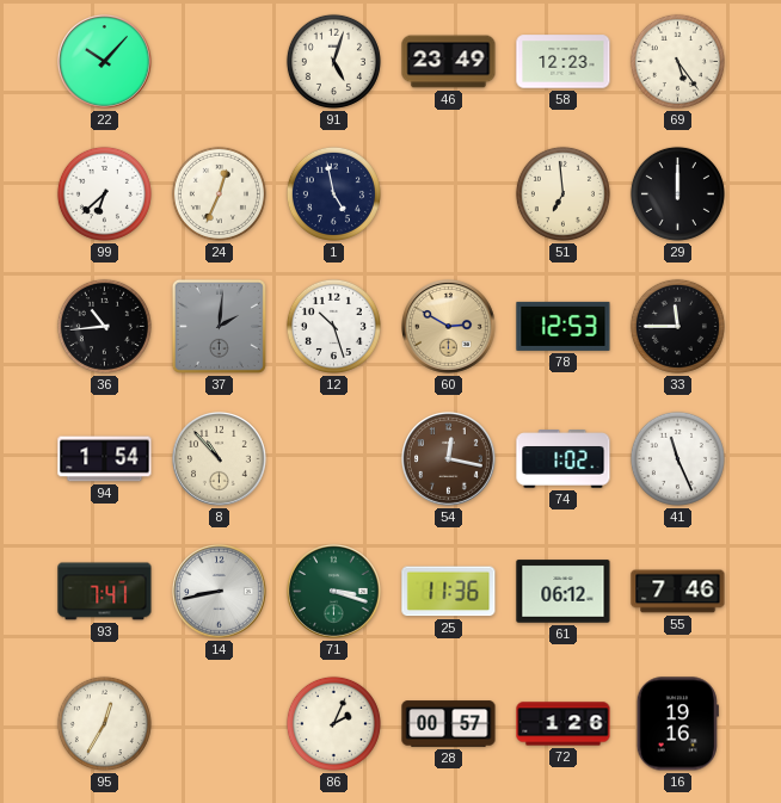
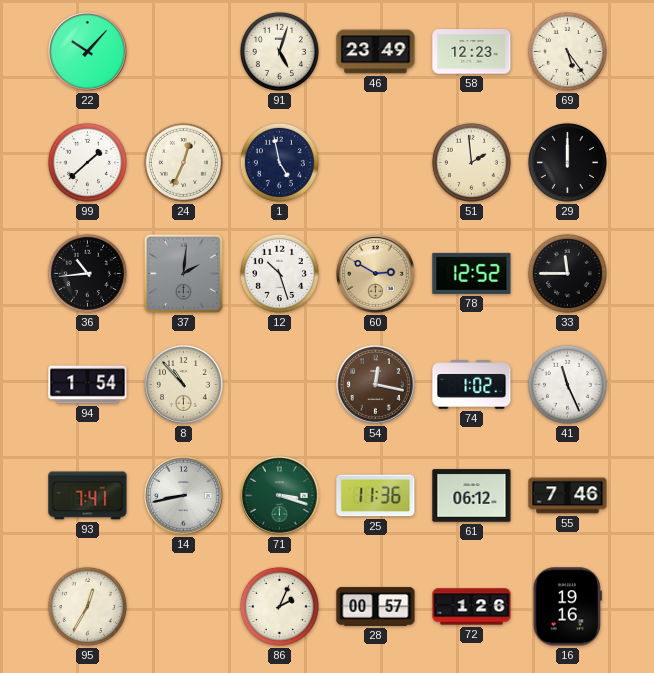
99: 6:38 -> 1:38 (87, 162)
51: 6:59 -> 1:59 (471, 162)
78: 12:53 -> 12:52 (472, 273)
